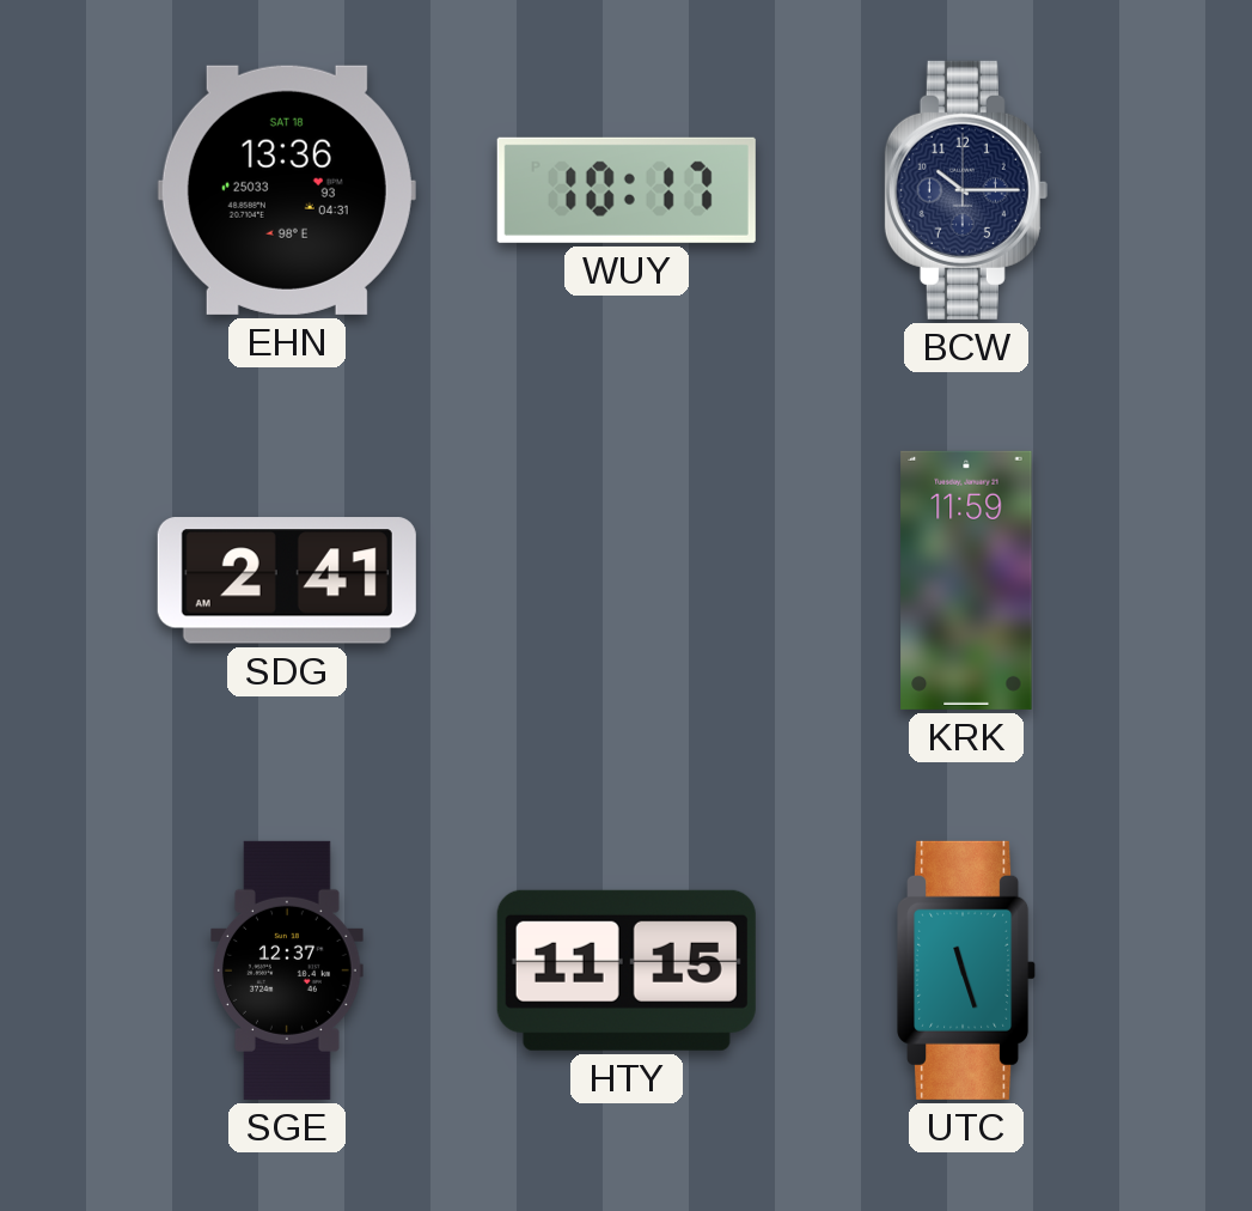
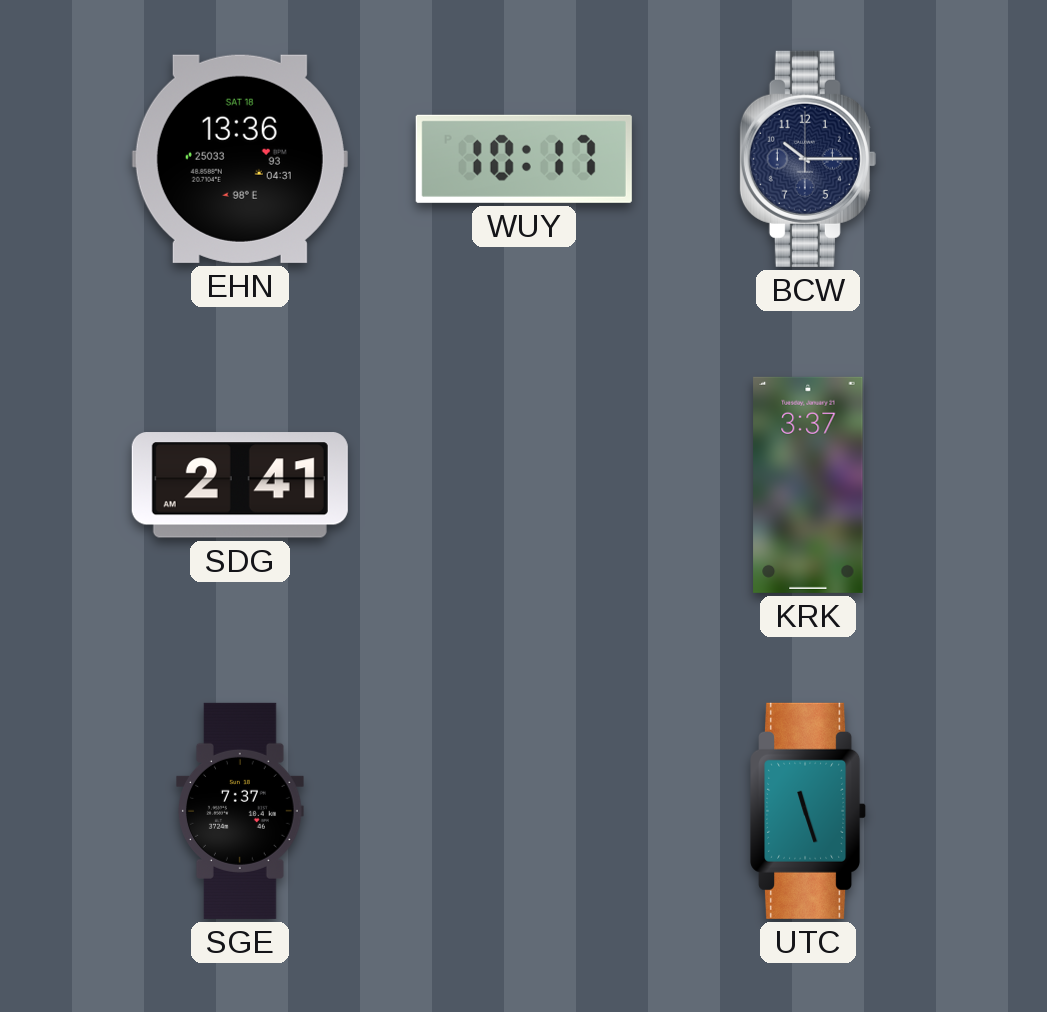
KRK: 11:59 -> 3:37 (808, 485)
SGE: 12:37 -> 7:37 (241, 811)
HTY: 11:15 -> none (627, 970)
